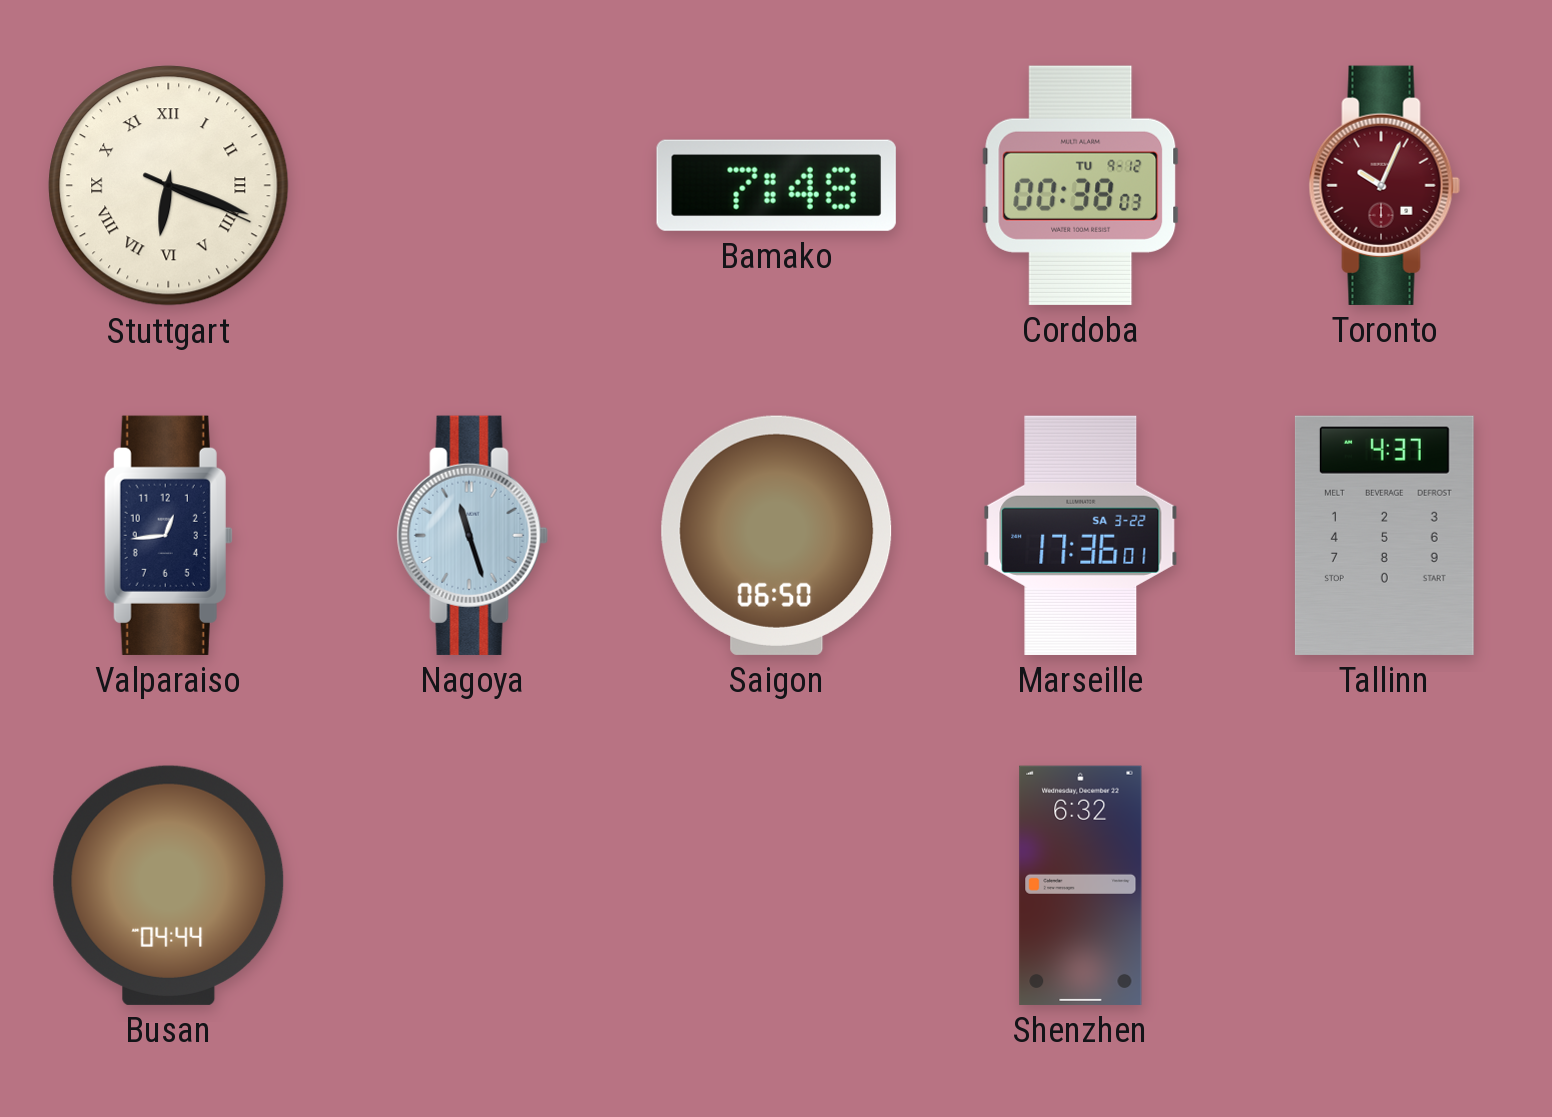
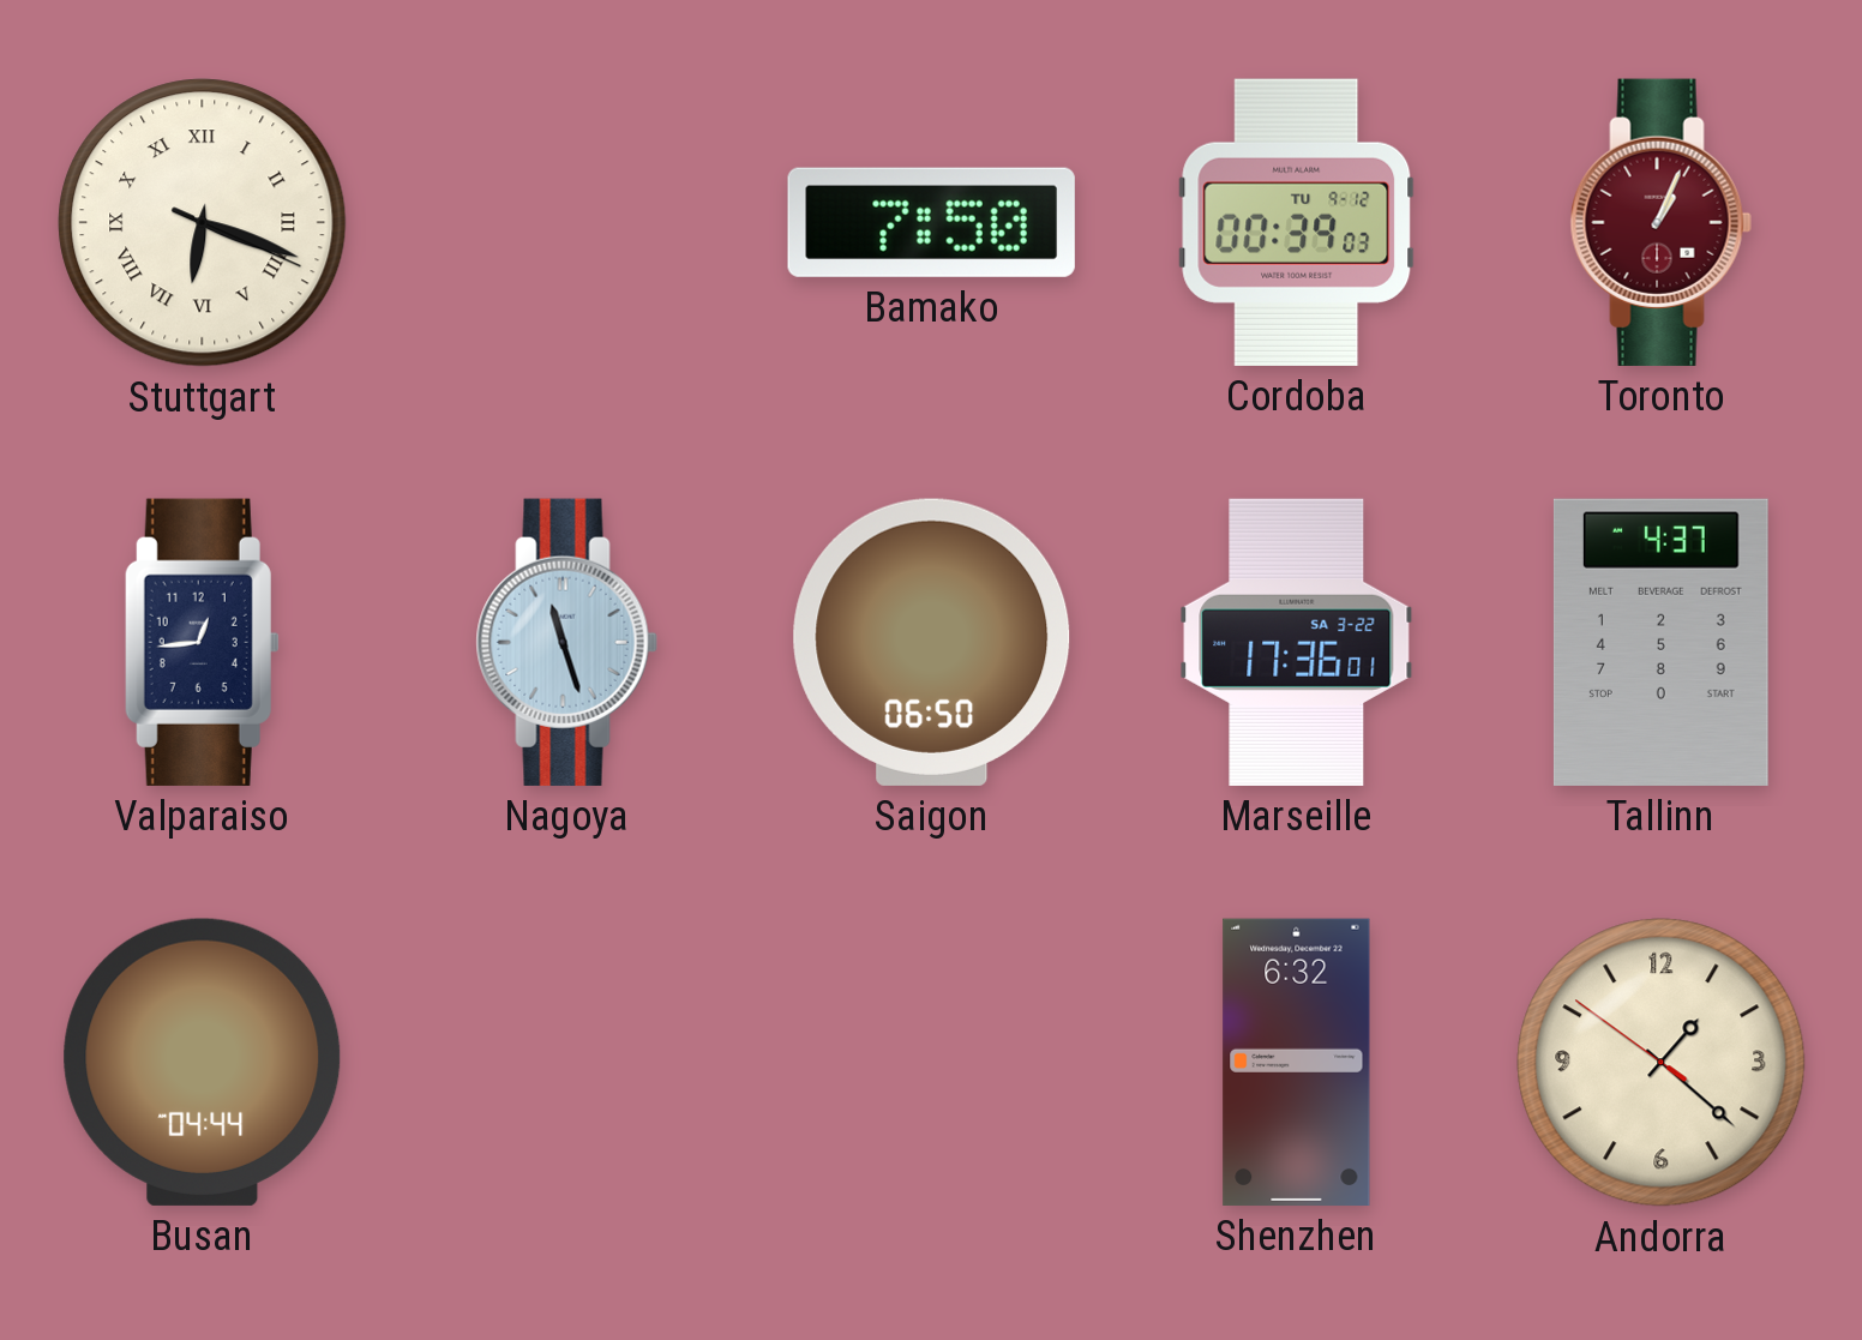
Bamako: 7:48 -> 7:50 (931, 222)
Cordoba: 00:38 -> 00:39 (1297, 222)
Toronto: 10:04 -> 1:04 (1660, 222)
Andorra: none -> 1:21 (1662, 1063)
